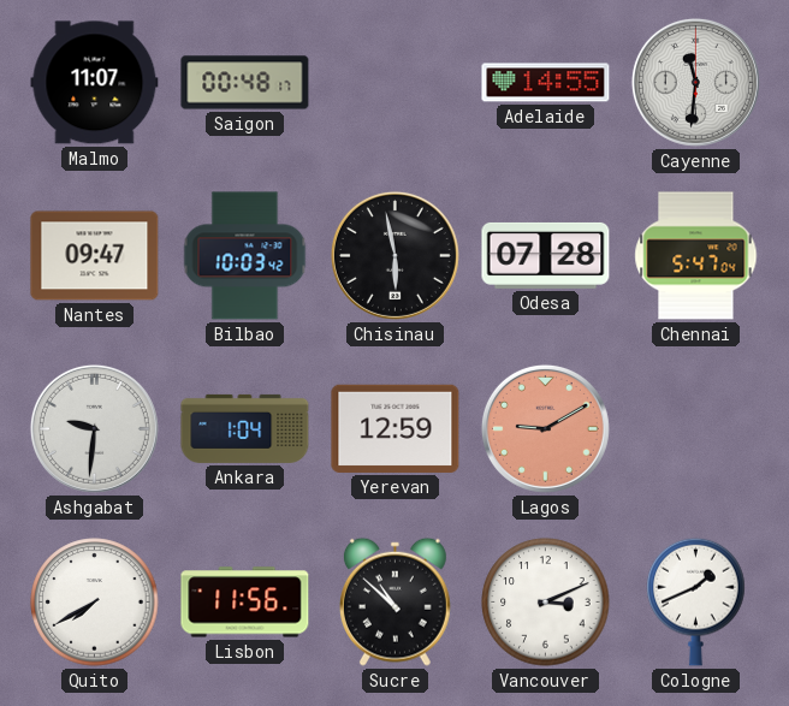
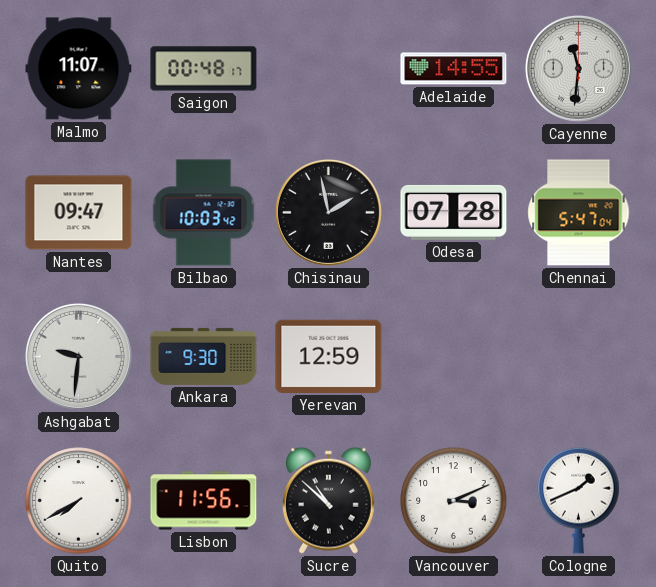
Chisinau: 5:58 -> 1:58 (328, 212)
Ankara: 1:04 -> 9:30 (204, 356)
Lagos: 9:10 -> none (545, 428)
